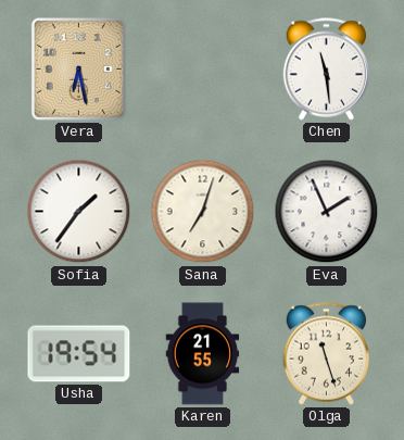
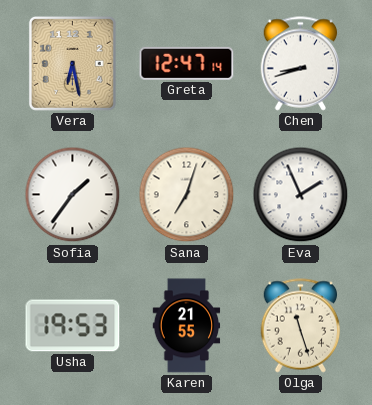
Greta: none -> 12:47 (187, 63)
Chen: 11:29 -> 8:42 (301, 64)
Usha: 19:54 -> 19:53 (73, 326)
